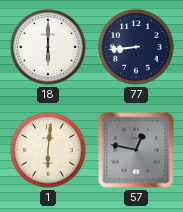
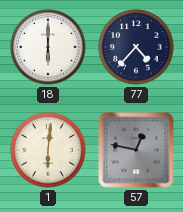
77: 8:44 -> 4:37 (136, 47)
